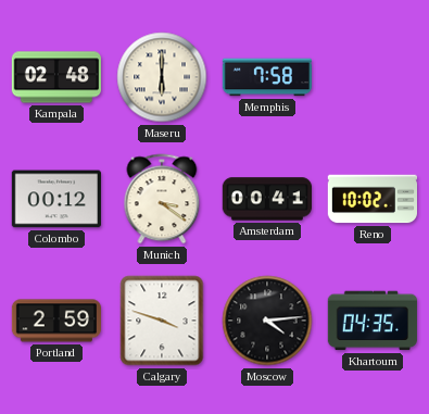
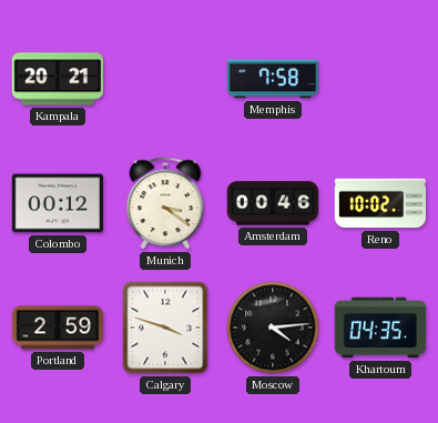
Kampala: 02:48 -> 20:21 (57, 79)
Maseru: 6:00 -> none (162, 77)
Amsterdam: 00:41 -> 00:46 (272, 203)
